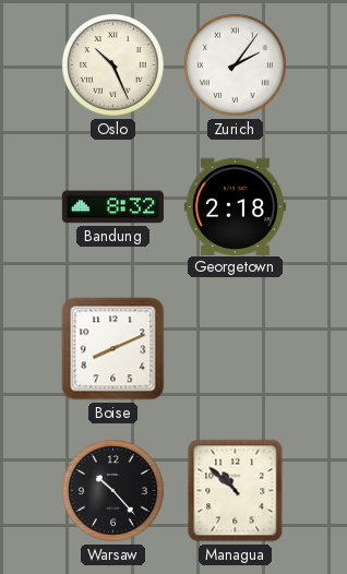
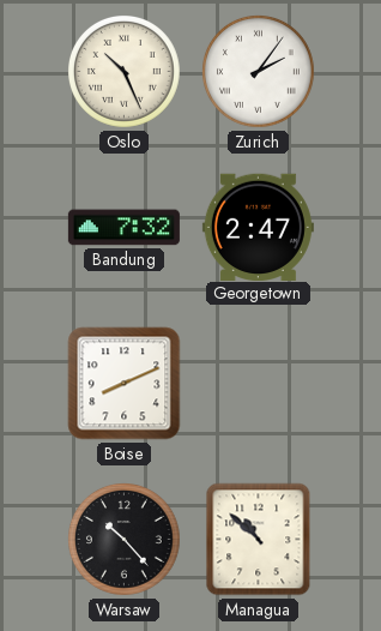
Bandung: 8:32 -> 7:32 (123, 228)
Georgetown: 2:18 -> 2:47 (258, 227)
